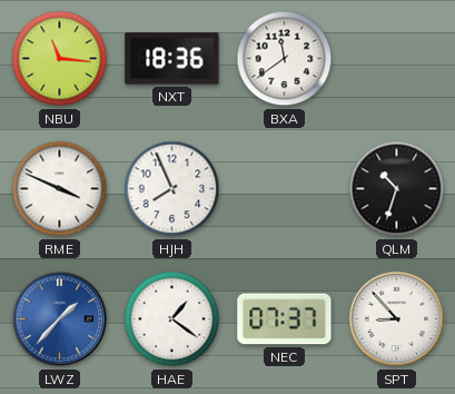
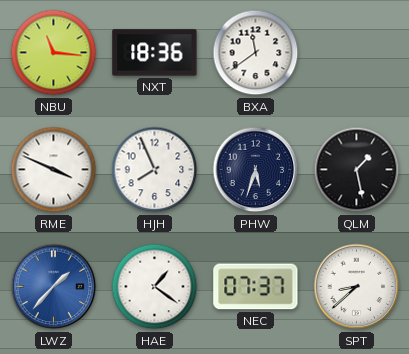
PHW: none -> 5:33 (256, 170)
QLM: 10:33 -> 1:28 (357, 170)
SPT: 8:53 -> 8:38 (357, 287)
